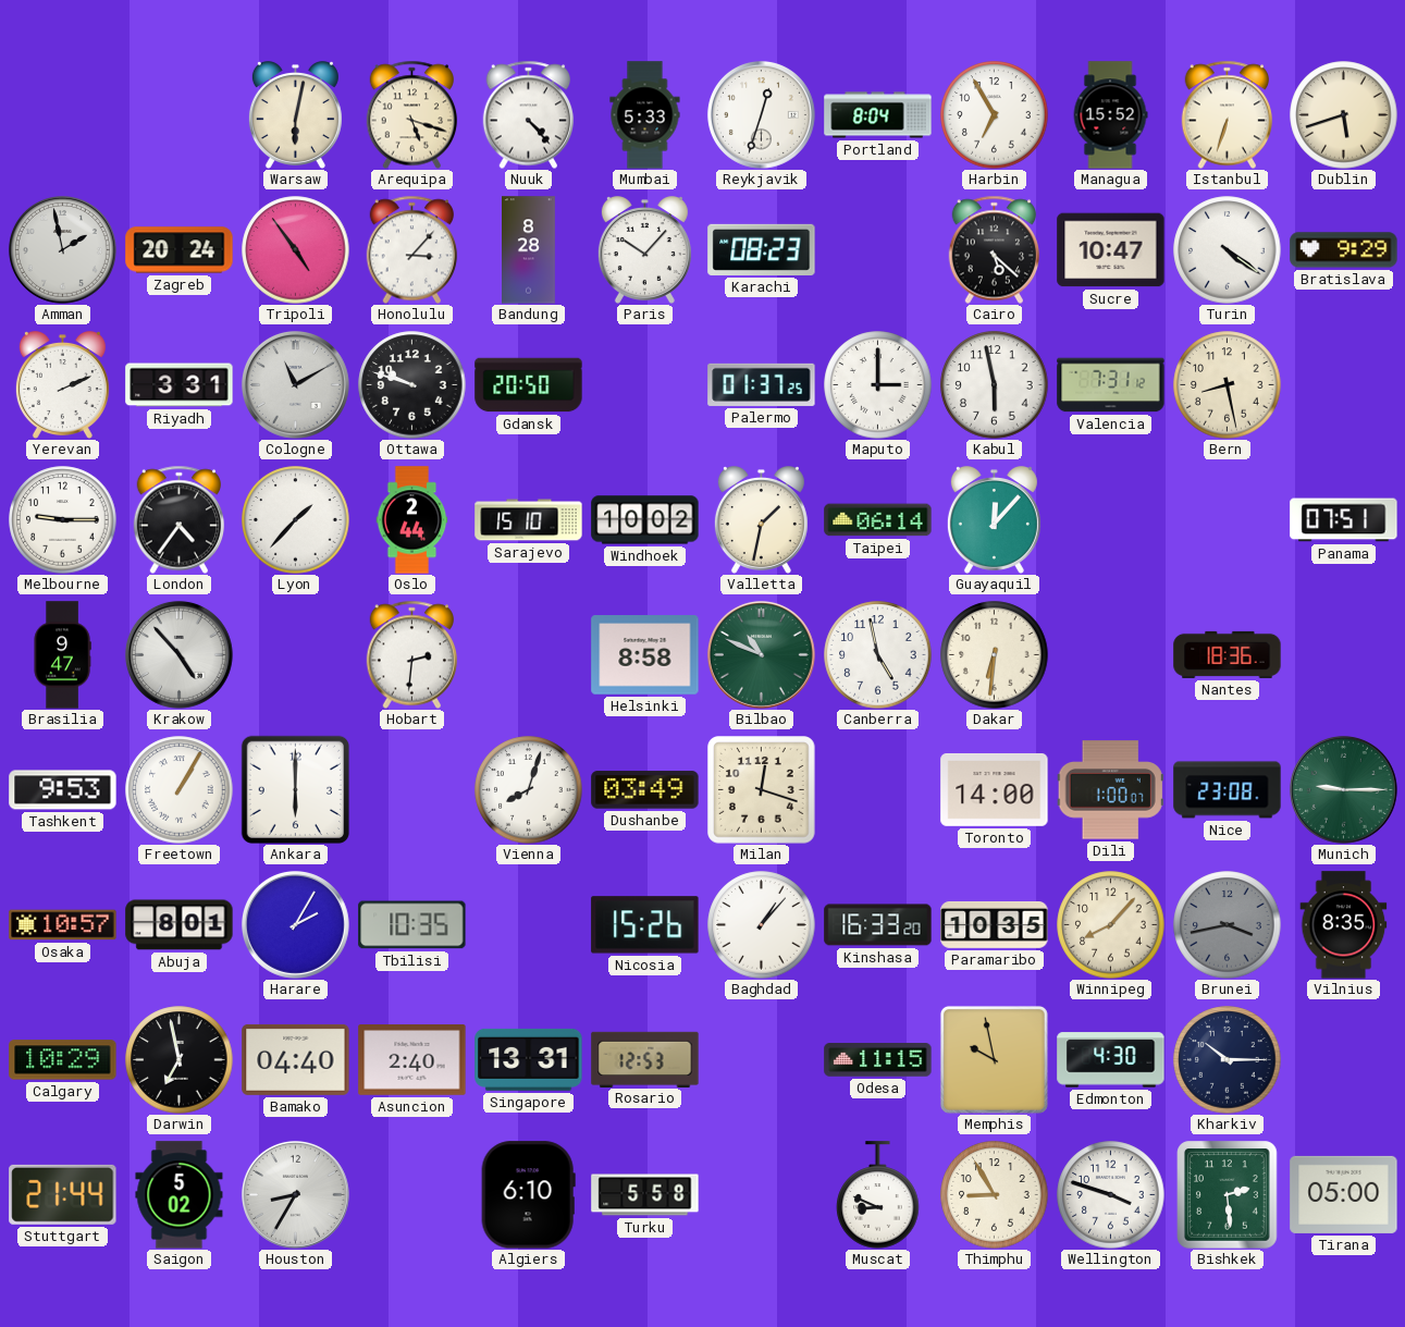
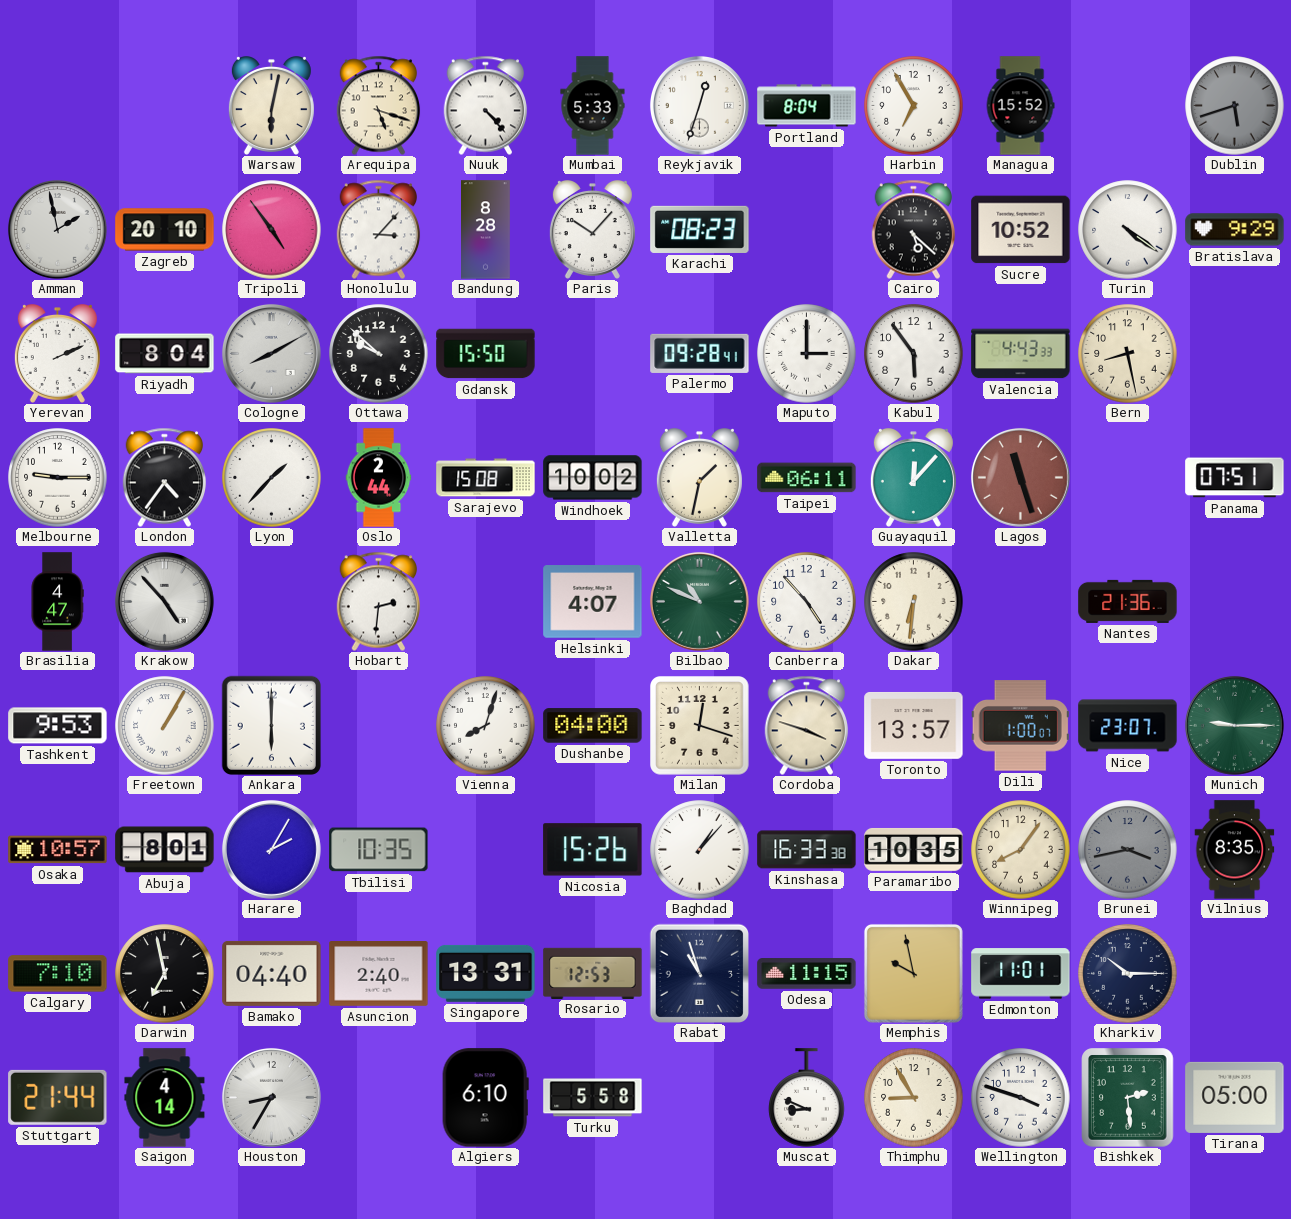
Istanbul: 6:33 -> none (1228, 114)
Dublin dial: cream -> grey (1235, 106)
Zagreb: 20:24 -> 20:10 (165, 230)
Sucre: 10:47 -> 10:52 (1021, 230)
Riyadh: 3:31 -> 8:04 (165, 354)
Cologne: 11:10 -> 8:10 (271, 353)
Ottawa: 9:48 -> 9:52 (379, 354)
Gdansk: 20:50 -> 15:50 (486, 354)
Palermo: 01:37 -> 09:28 (700, 353)
Kabul: 5:58 -> 5:54 (914, 354)
Valencia: 7:31 -> 4:43 (1021, 354)
Sarajevo: 15:10 -> 15:08 (486, 478)
Taipei: 06:14 -> 06:11 (807, 478)
Lagos: none -> 11:27 (1020, 477)
Brasilia: 9:47 -> 4:47 (57, 602)
Helsinki: 8:58 -> 4:07 (593, 602)
Canberra: 4:58 -> 4:53 (807, 602)
Nantes: 18:36 -> 21:36 (1128, 601)
Dushanbe: 03:49 -> 04:00 (593, 726)
Cordoba: none -> 3:48 (807, 725)
Toronto: 14:00 -> 13:57 (914, 725)
Nice: 23:08 -> 23:07 (1128, 726)
Kinshasa: 16:33:20 -> 16:33:38 (807, 850)
Winnipeg: 8:07 -> 8:06 (1021, 850)
Calgary: 10:29 -> 7:10 (58, 974)
Rabat: none -> 10:57 (699, 973)
Edmonton: 4:30 -> 11:01 (1021, 974)
Saigon: 5:02 -> 4:14 (165, 1098)
